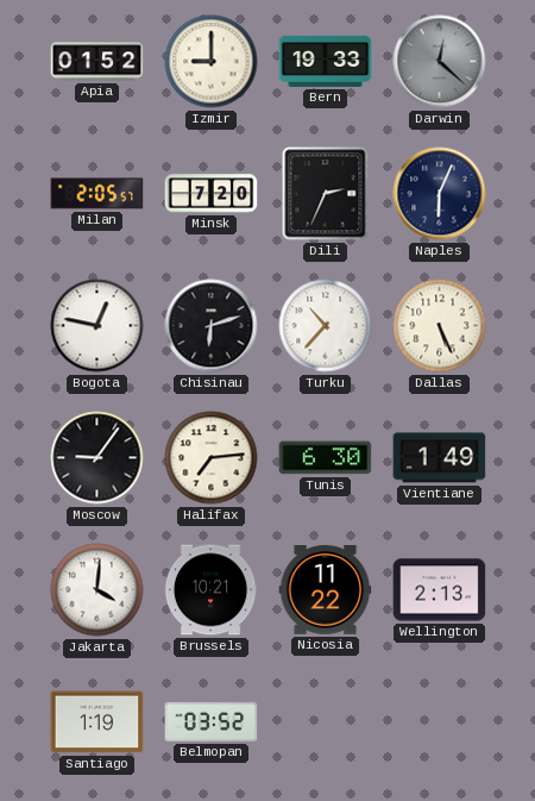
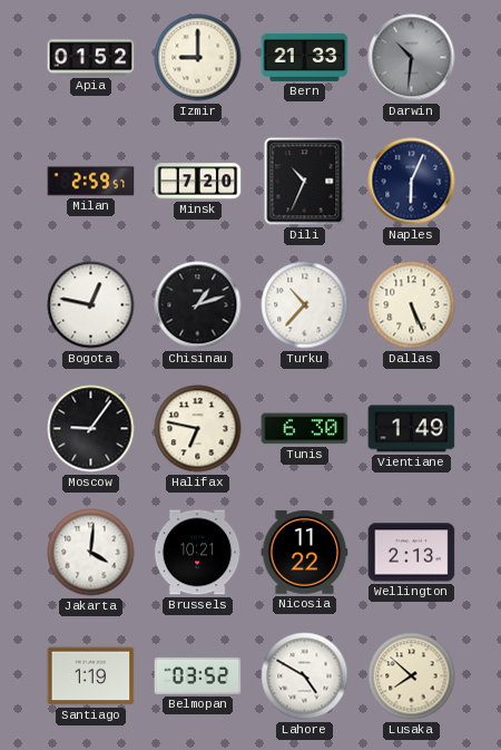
Bern: 19:33 -> 21:33 (305, 57)
Darwin: 12:22 -> 10:31 (412, 58)
Milan: 2:05 -> 2:59 (91, 182)
Dili: 2:34 -> 10:34 (305, 182)
Chisinau: 6:12 -> 1:12 (198, 305)
Halifax: 7:14 -> 6:47 (198, 429)
Lahore: none -> 4:50 (305, 676)
Lusaka: none -> 7:52 (412, 676)
